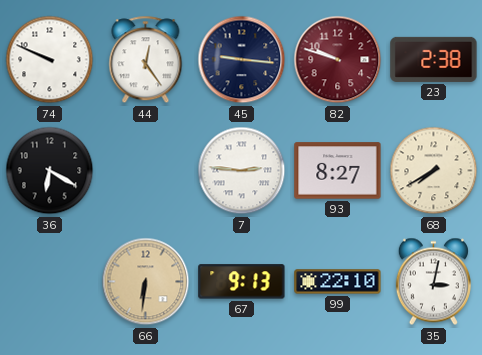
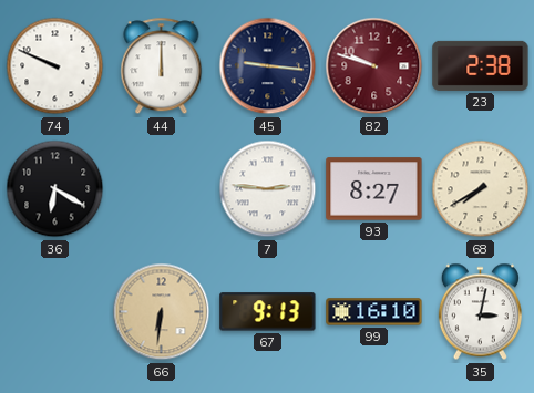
44: 12:24 -> 12:00 (162, 66)
99: 22:10 -> 16:10 (374, 312)
